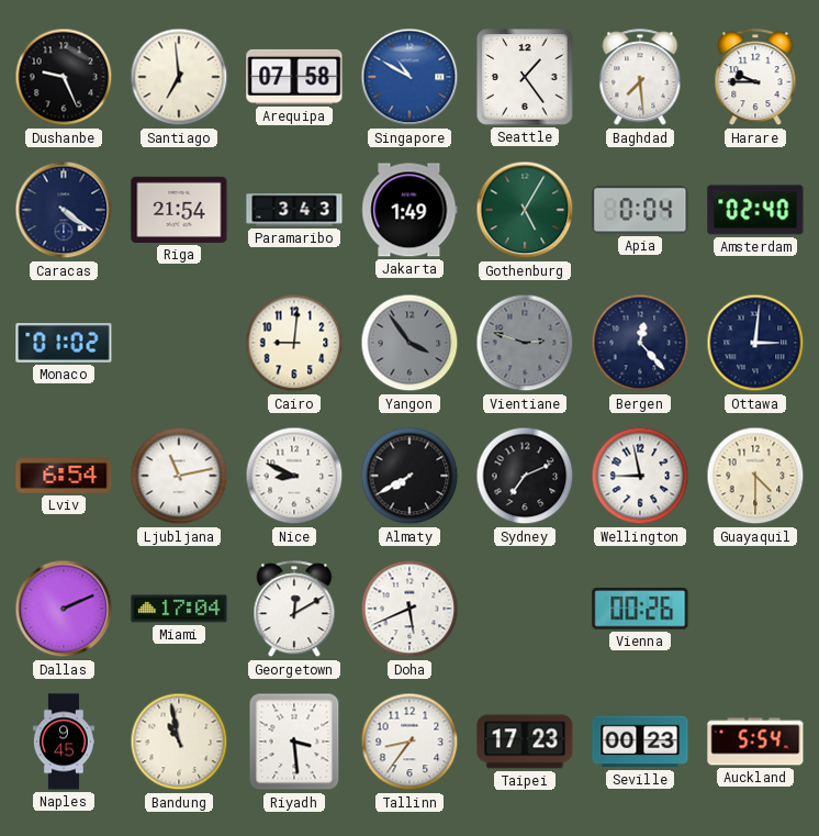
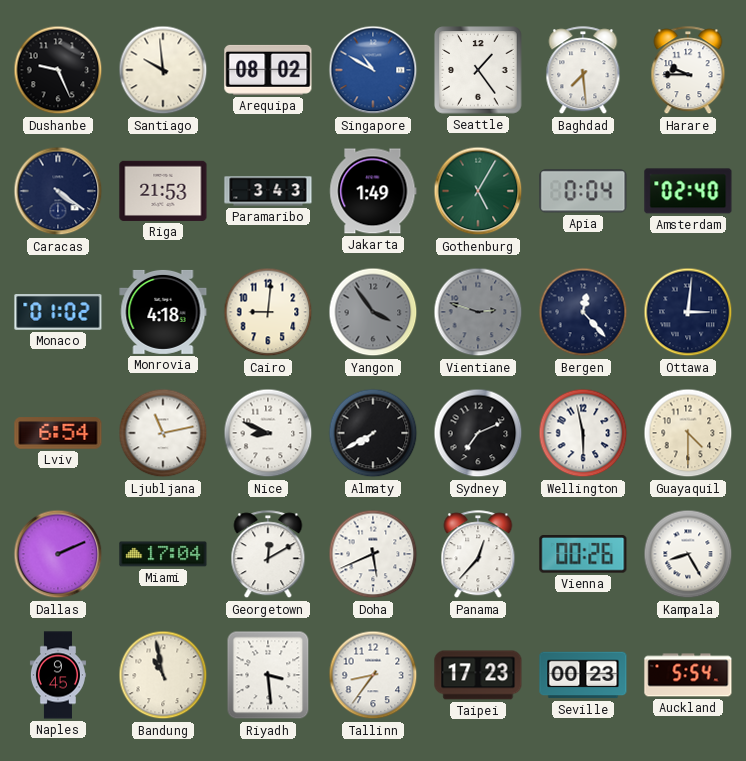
Santiago: 6:59 -> 9:59 (163, 70)
Arequipa: 07:58 -> 08:02 (268, 70)
Riga: 21:54 -> 21:53 (163, 191)
Monrovia: none -> 4:18 (163, 312)
Wellington: 8:58 -> 5:58 (583, 433)
Panama: none -> 12:37 (478, 555)
Kampala: none -> 8:25 (688, 554)
